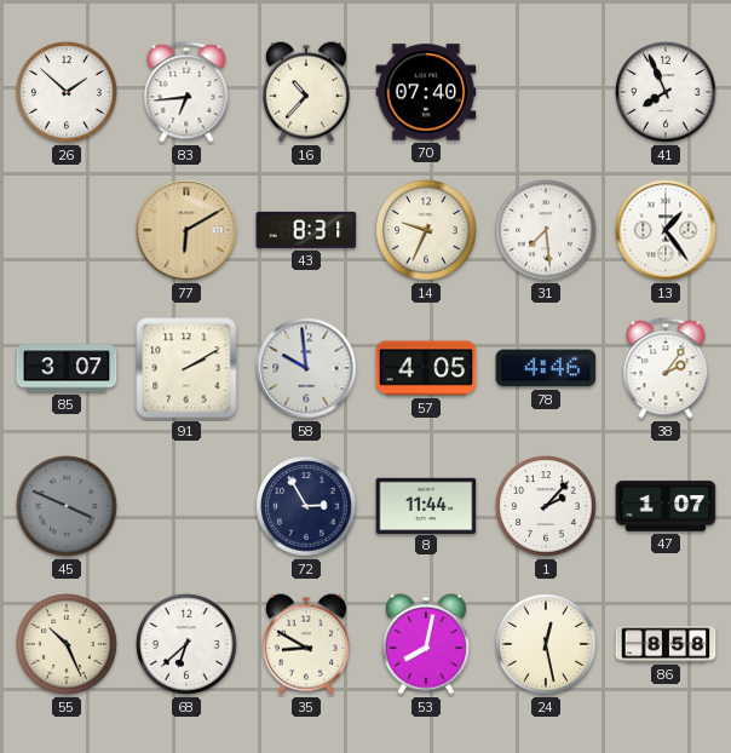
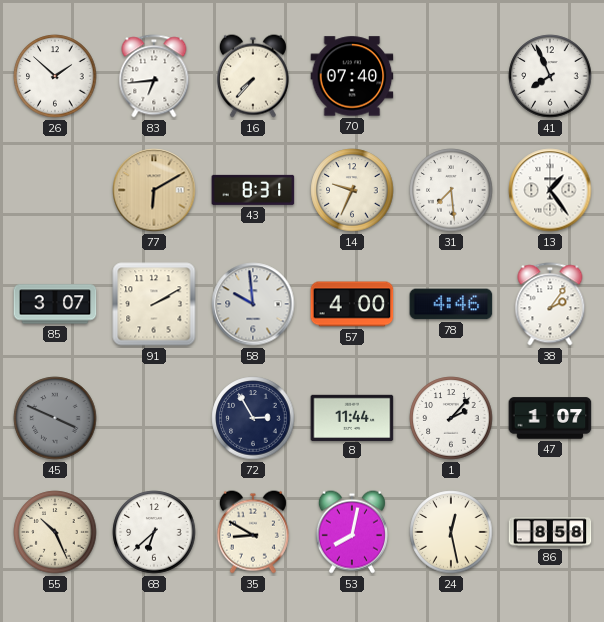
16: 10:37 -> 7:37 (253, 76)
57: 4:05 -> 4:00 (352, 304)
